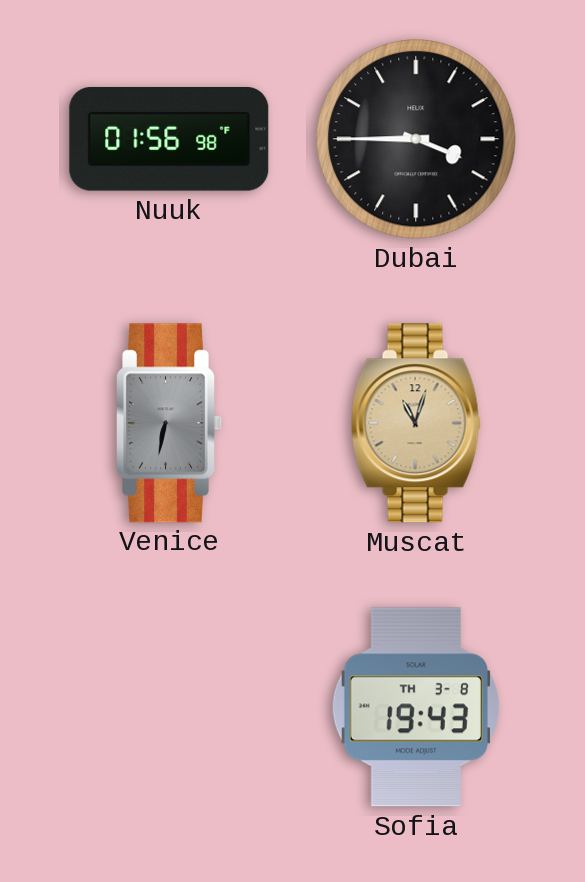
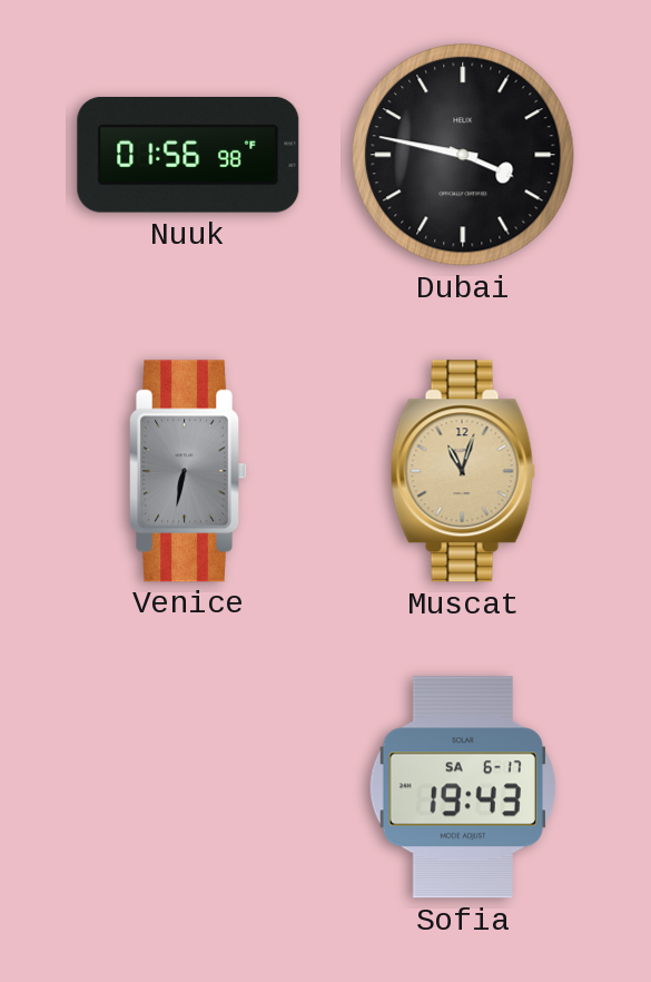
Dubai: 3:45 -> 3:47 (463, 155)
Sofia date: TH 3-8 -> SA 6-17 (463, 787)
